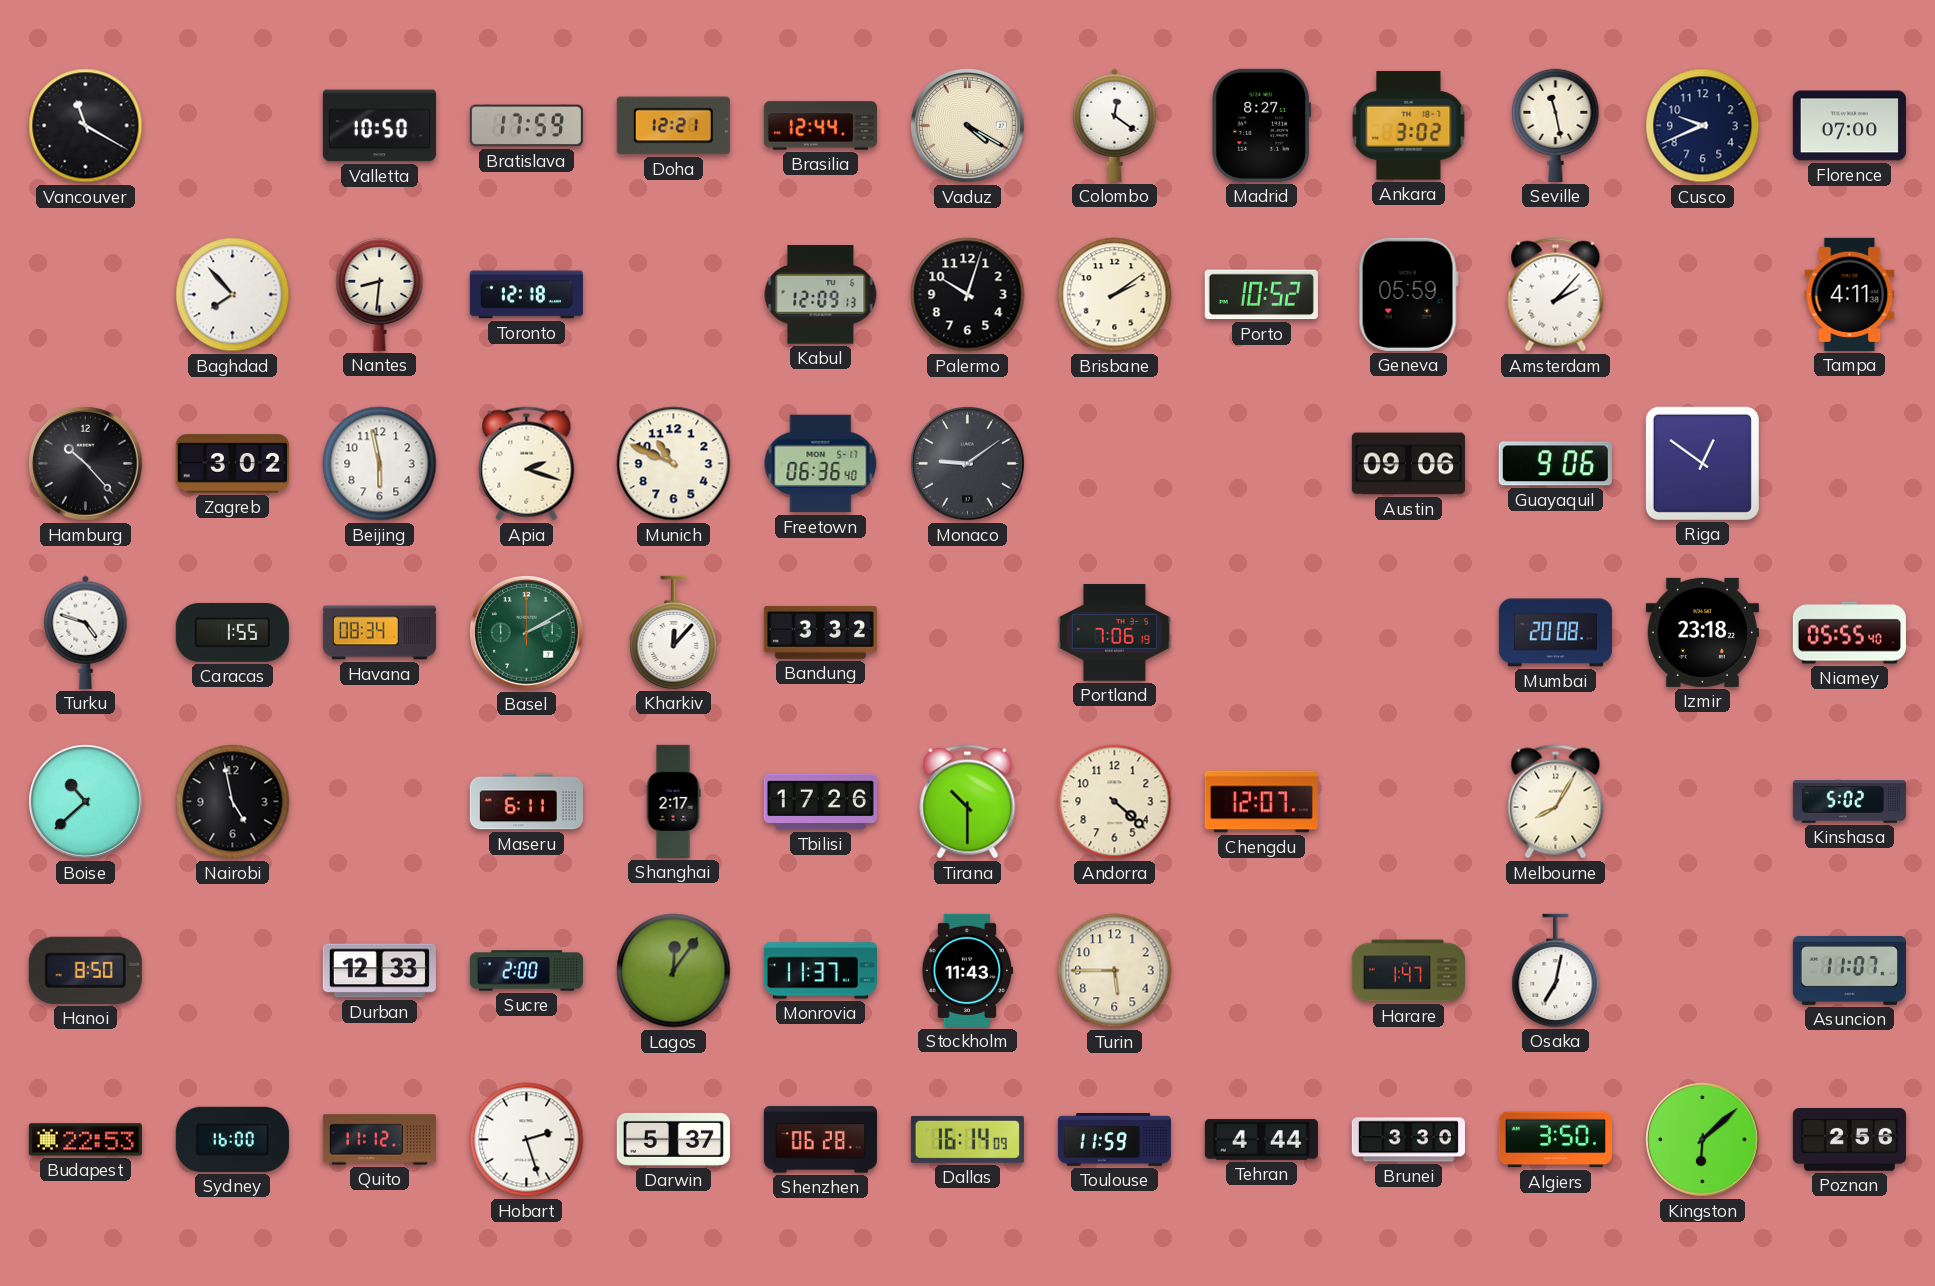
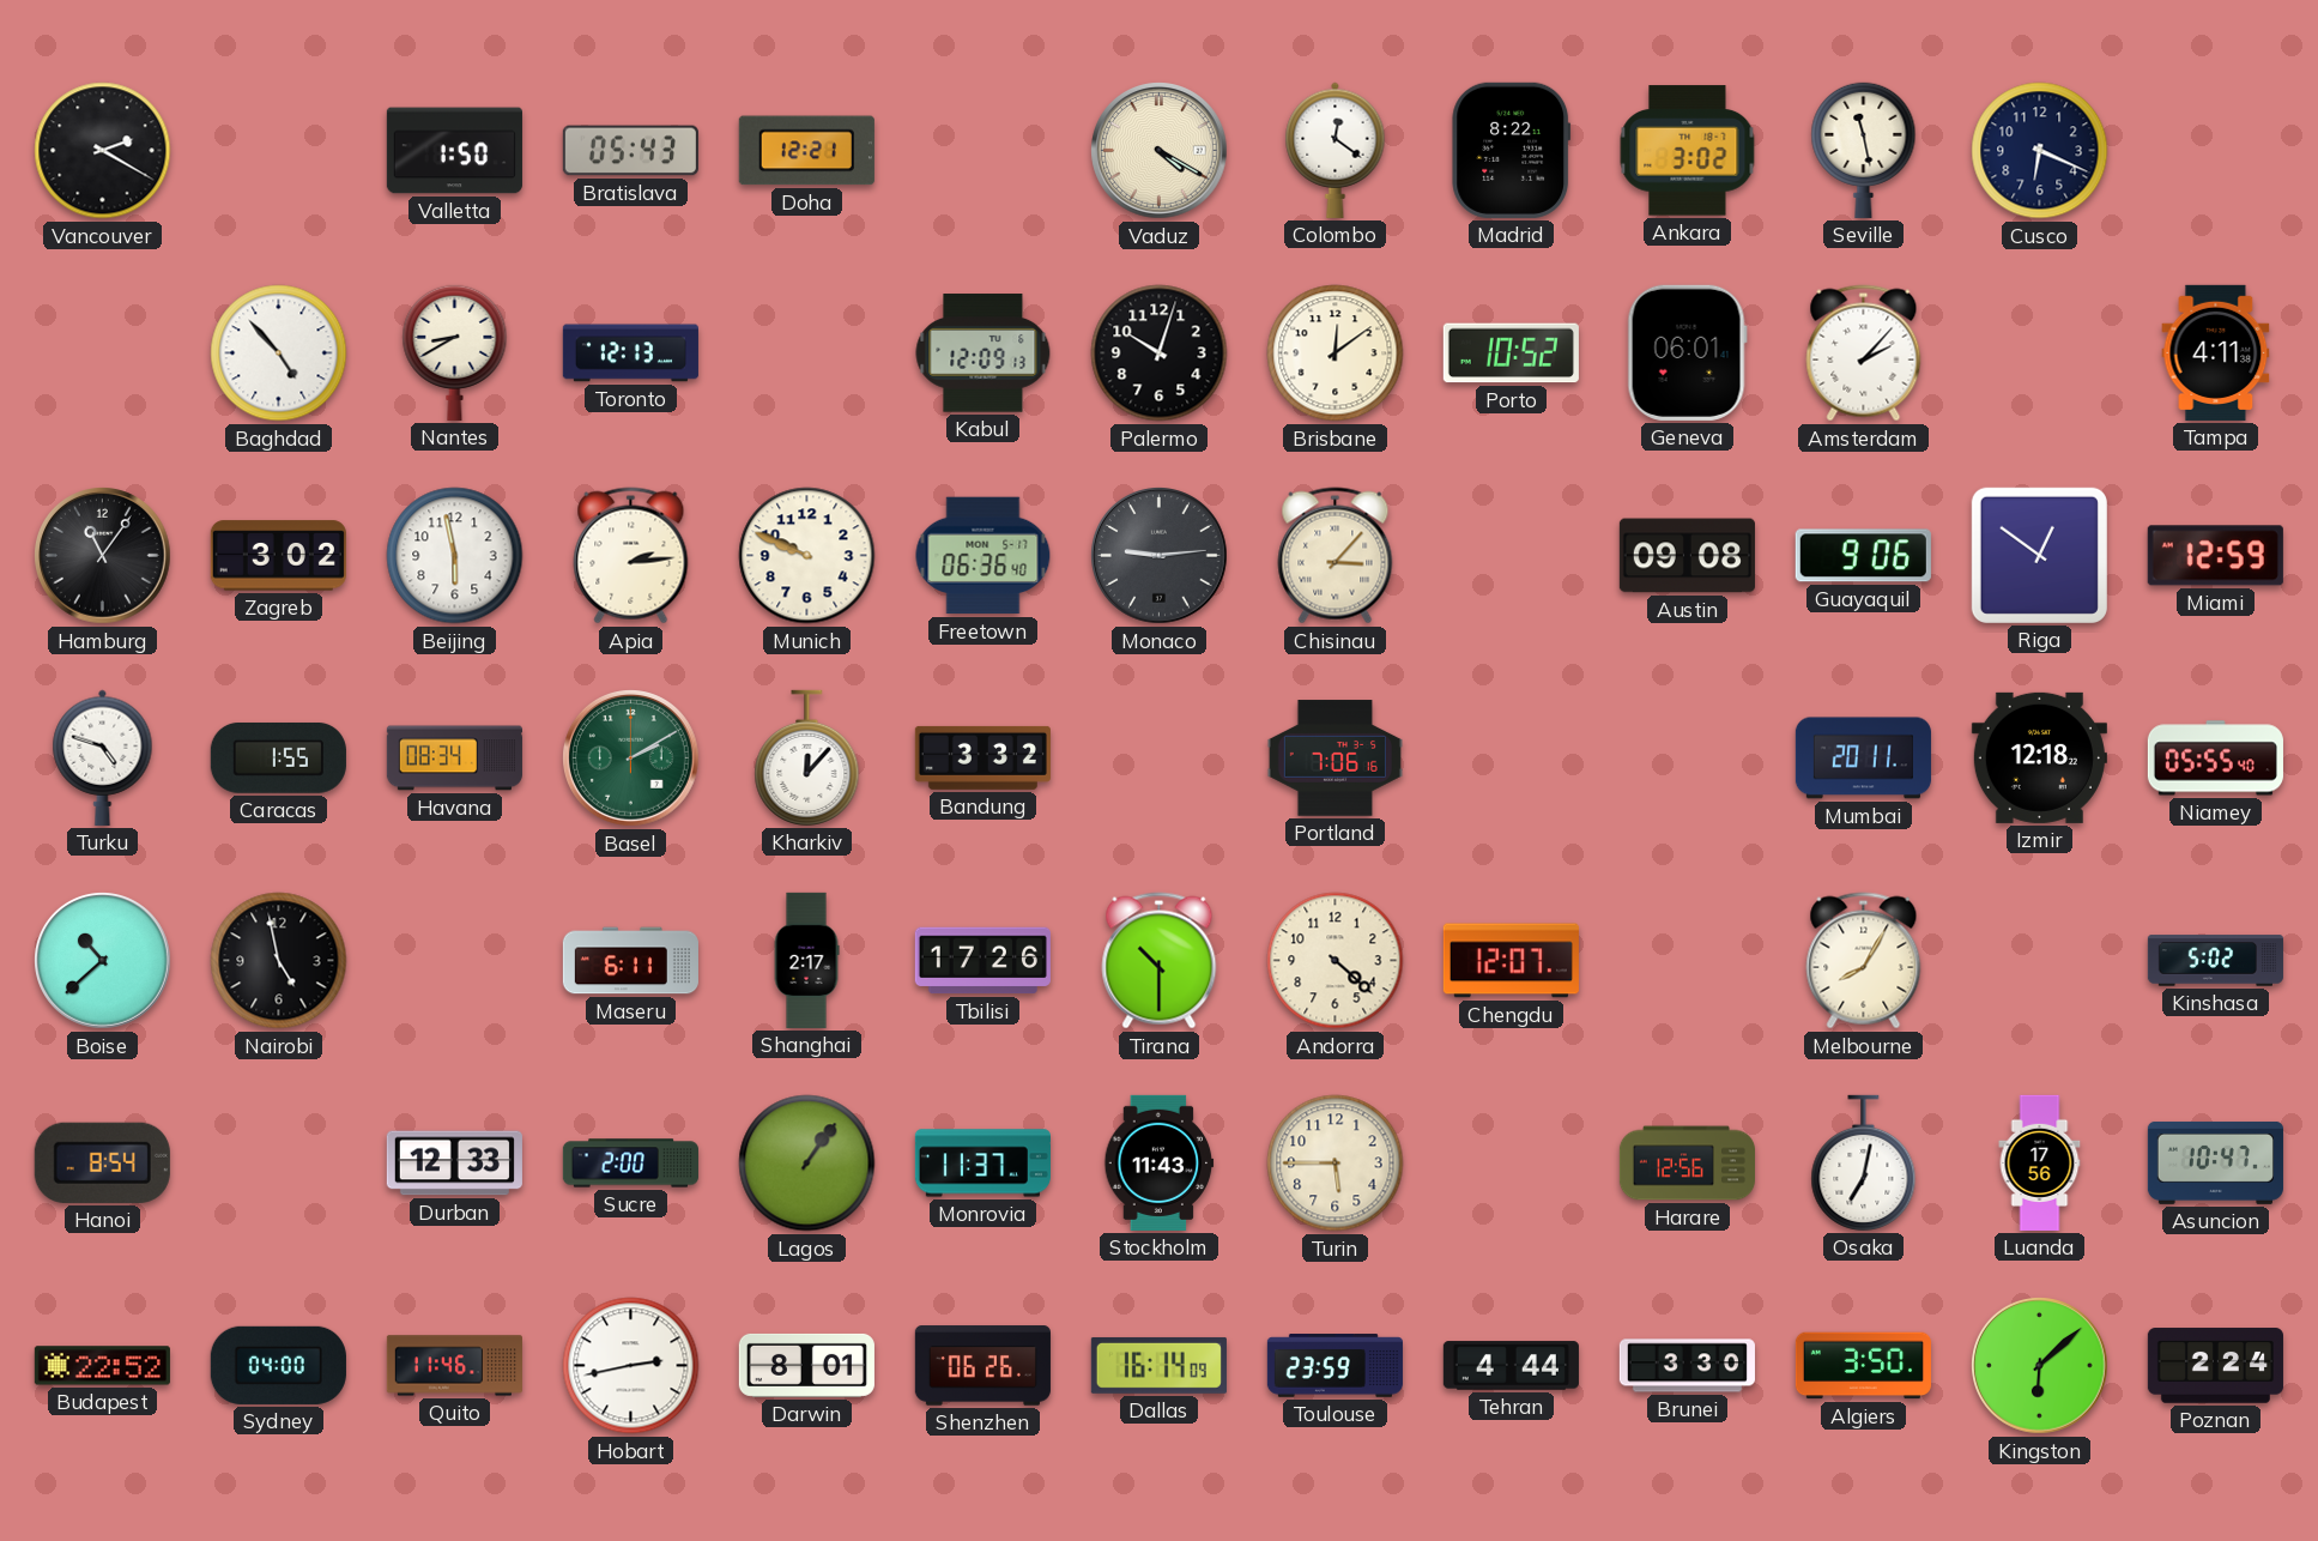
Vancouver: 11:20 -> 2:20 (103, 151)
Valletta: 10:50 -> 1:50 (454, 151)
Bratislava: 17:59 -> 05:43 (630, 151)
Brasilia: 12:44 -> none (820, 126)
Madrid: 8:27 -> 8:22 (1512, 150)
Cusco: 9:41 -> 6:19 (2040, 151)
Florence: 07:00 -> none (1849, 126)
Baghdad: 7:53 -> 4:53 (279, 353)
Nantes: 8:31 -> 8:40 (455, 352)
Toronto: 12:18 -> 12:13 (630, 353)
Brisbane: 2:09 -> 12:09 (1336, 353)
Geneva: 05:59 -> 06:01 (1687, 352)
Hamburg: 10:23 -> 11:06 (103, 556)
Apia: 2:18 -> 2:14 (631, 556)
Munich: 10:49 -> 9:49 (807, 556)
Monaco: 9:09 -> 9:14 (1160, 556)
Chisinau: none -> 3:07 (1336, 556)
Austin: 09:06 -> 09:08 (1687, 556)
Miami: none -> 12:59 (2215, 556)
Portland: 7:06:19 -> 7:06:16 (1334, 759)
Mumbai: 20:08 -> 20:11 (1863, 759)
Izmir: 23:18 -> 12:18 (2039, 757)
Hanoi: 8:50 -> 8:54 (102, 1162)
Lagos: 12:06 -> 1:06 (807, 1164)
Harare: 1:47 -> 12:56 (1687, 1164)
Luanda: none -> 17:56 (2040, 1162)
Asuncion: 11:07 -> 10:47 (2215, 1162)
Budapest: 22:53 -> 22:52 (102, 1366)
Sydney: 16:00 -> 04:00 (278, 1365)
Quito: 11:12 -> 11:46 (454, 1366)
Hobart: 2:27 -> 2:43 (631, 1366)
Darwin: 5:37 -> 8:01 (806, 1365)
Shenzhen: 06:28 -> 06:26 (982, 1366)
Toulouse: 11:59 -> 23:59 (1334, 1366)
Poznan: 2:56 -> 2:24 (2215, 1366)
